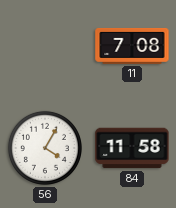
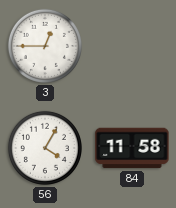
3: none -> 12:45 (45, 46)
11: 7:08 -> none (132, 46)
